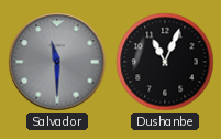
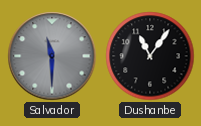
Dushanbe: 11:04 -> 11:06 (150, 56)
